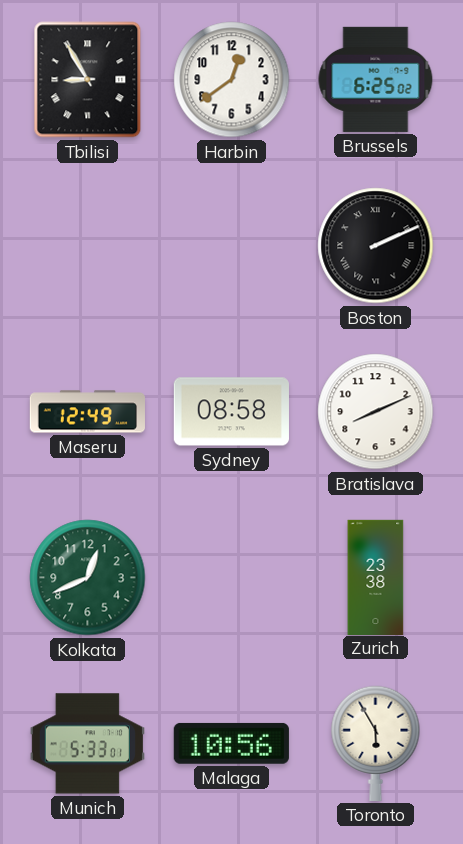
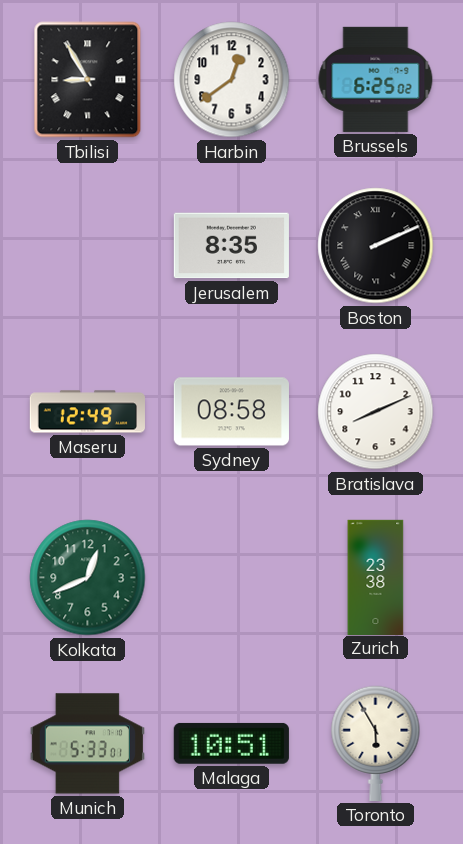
Jerusalem: none -> 8:35 (231, 246)
Malaga: 10:56 -> 10:51 (231, 743)
